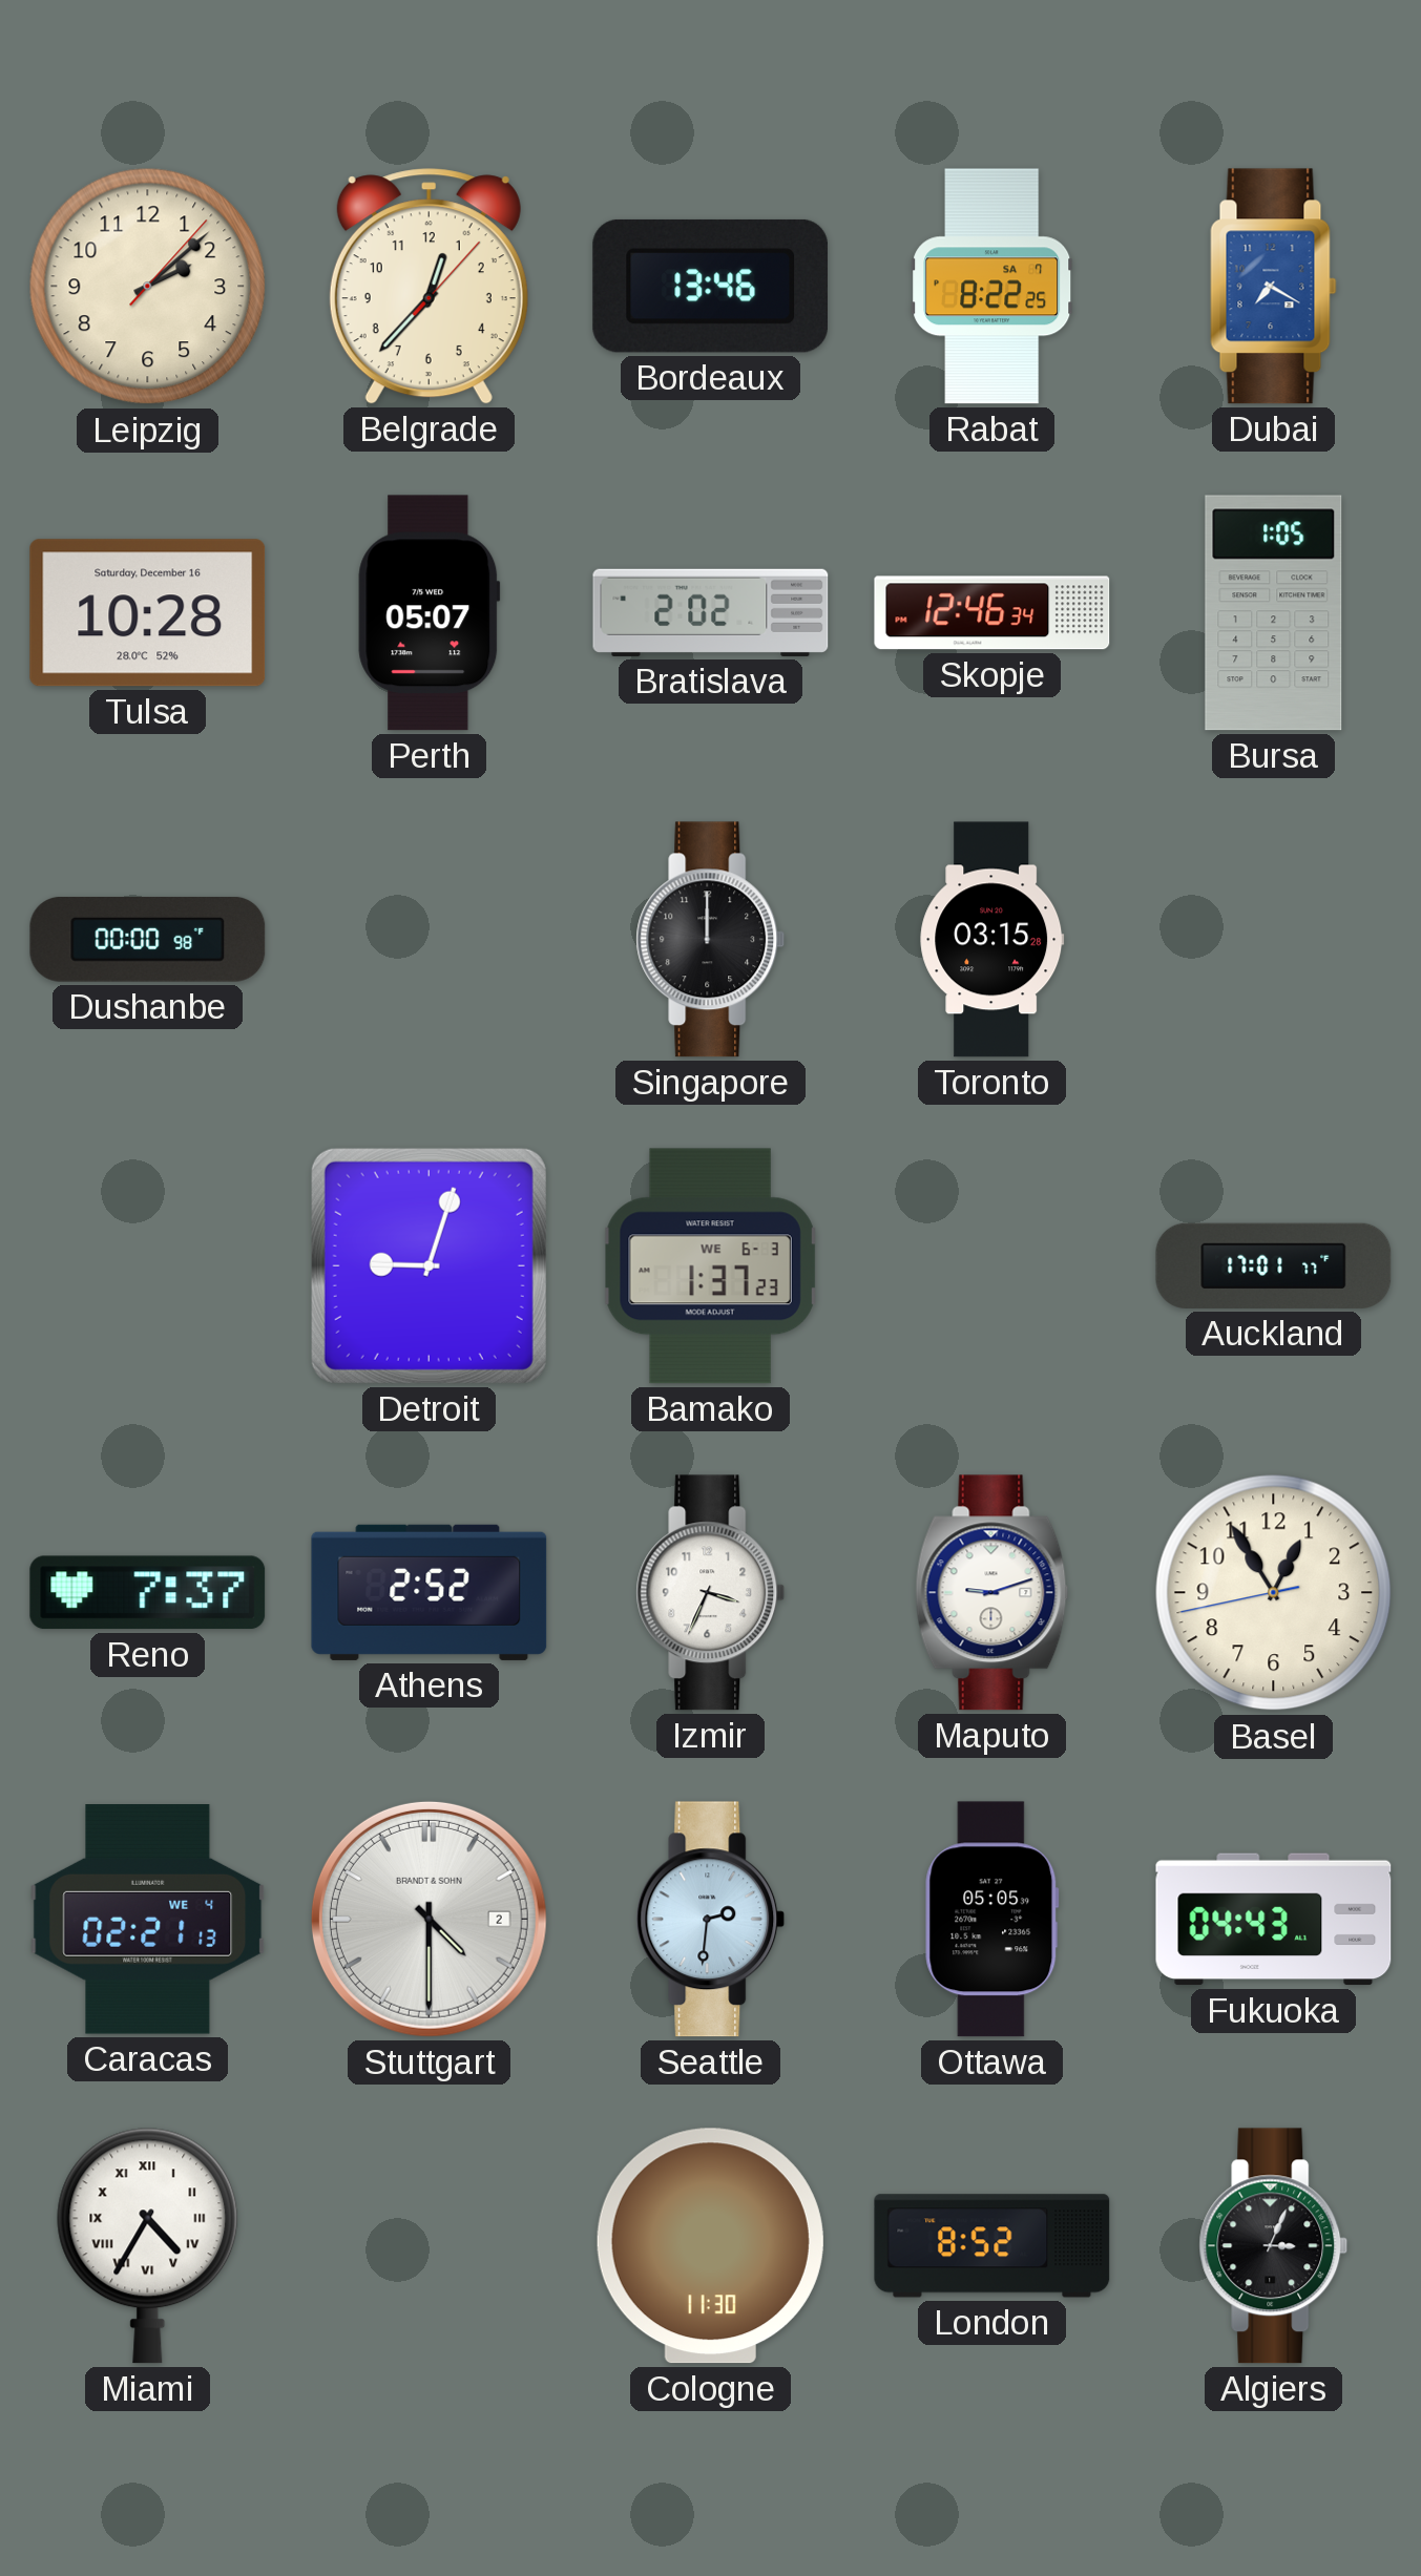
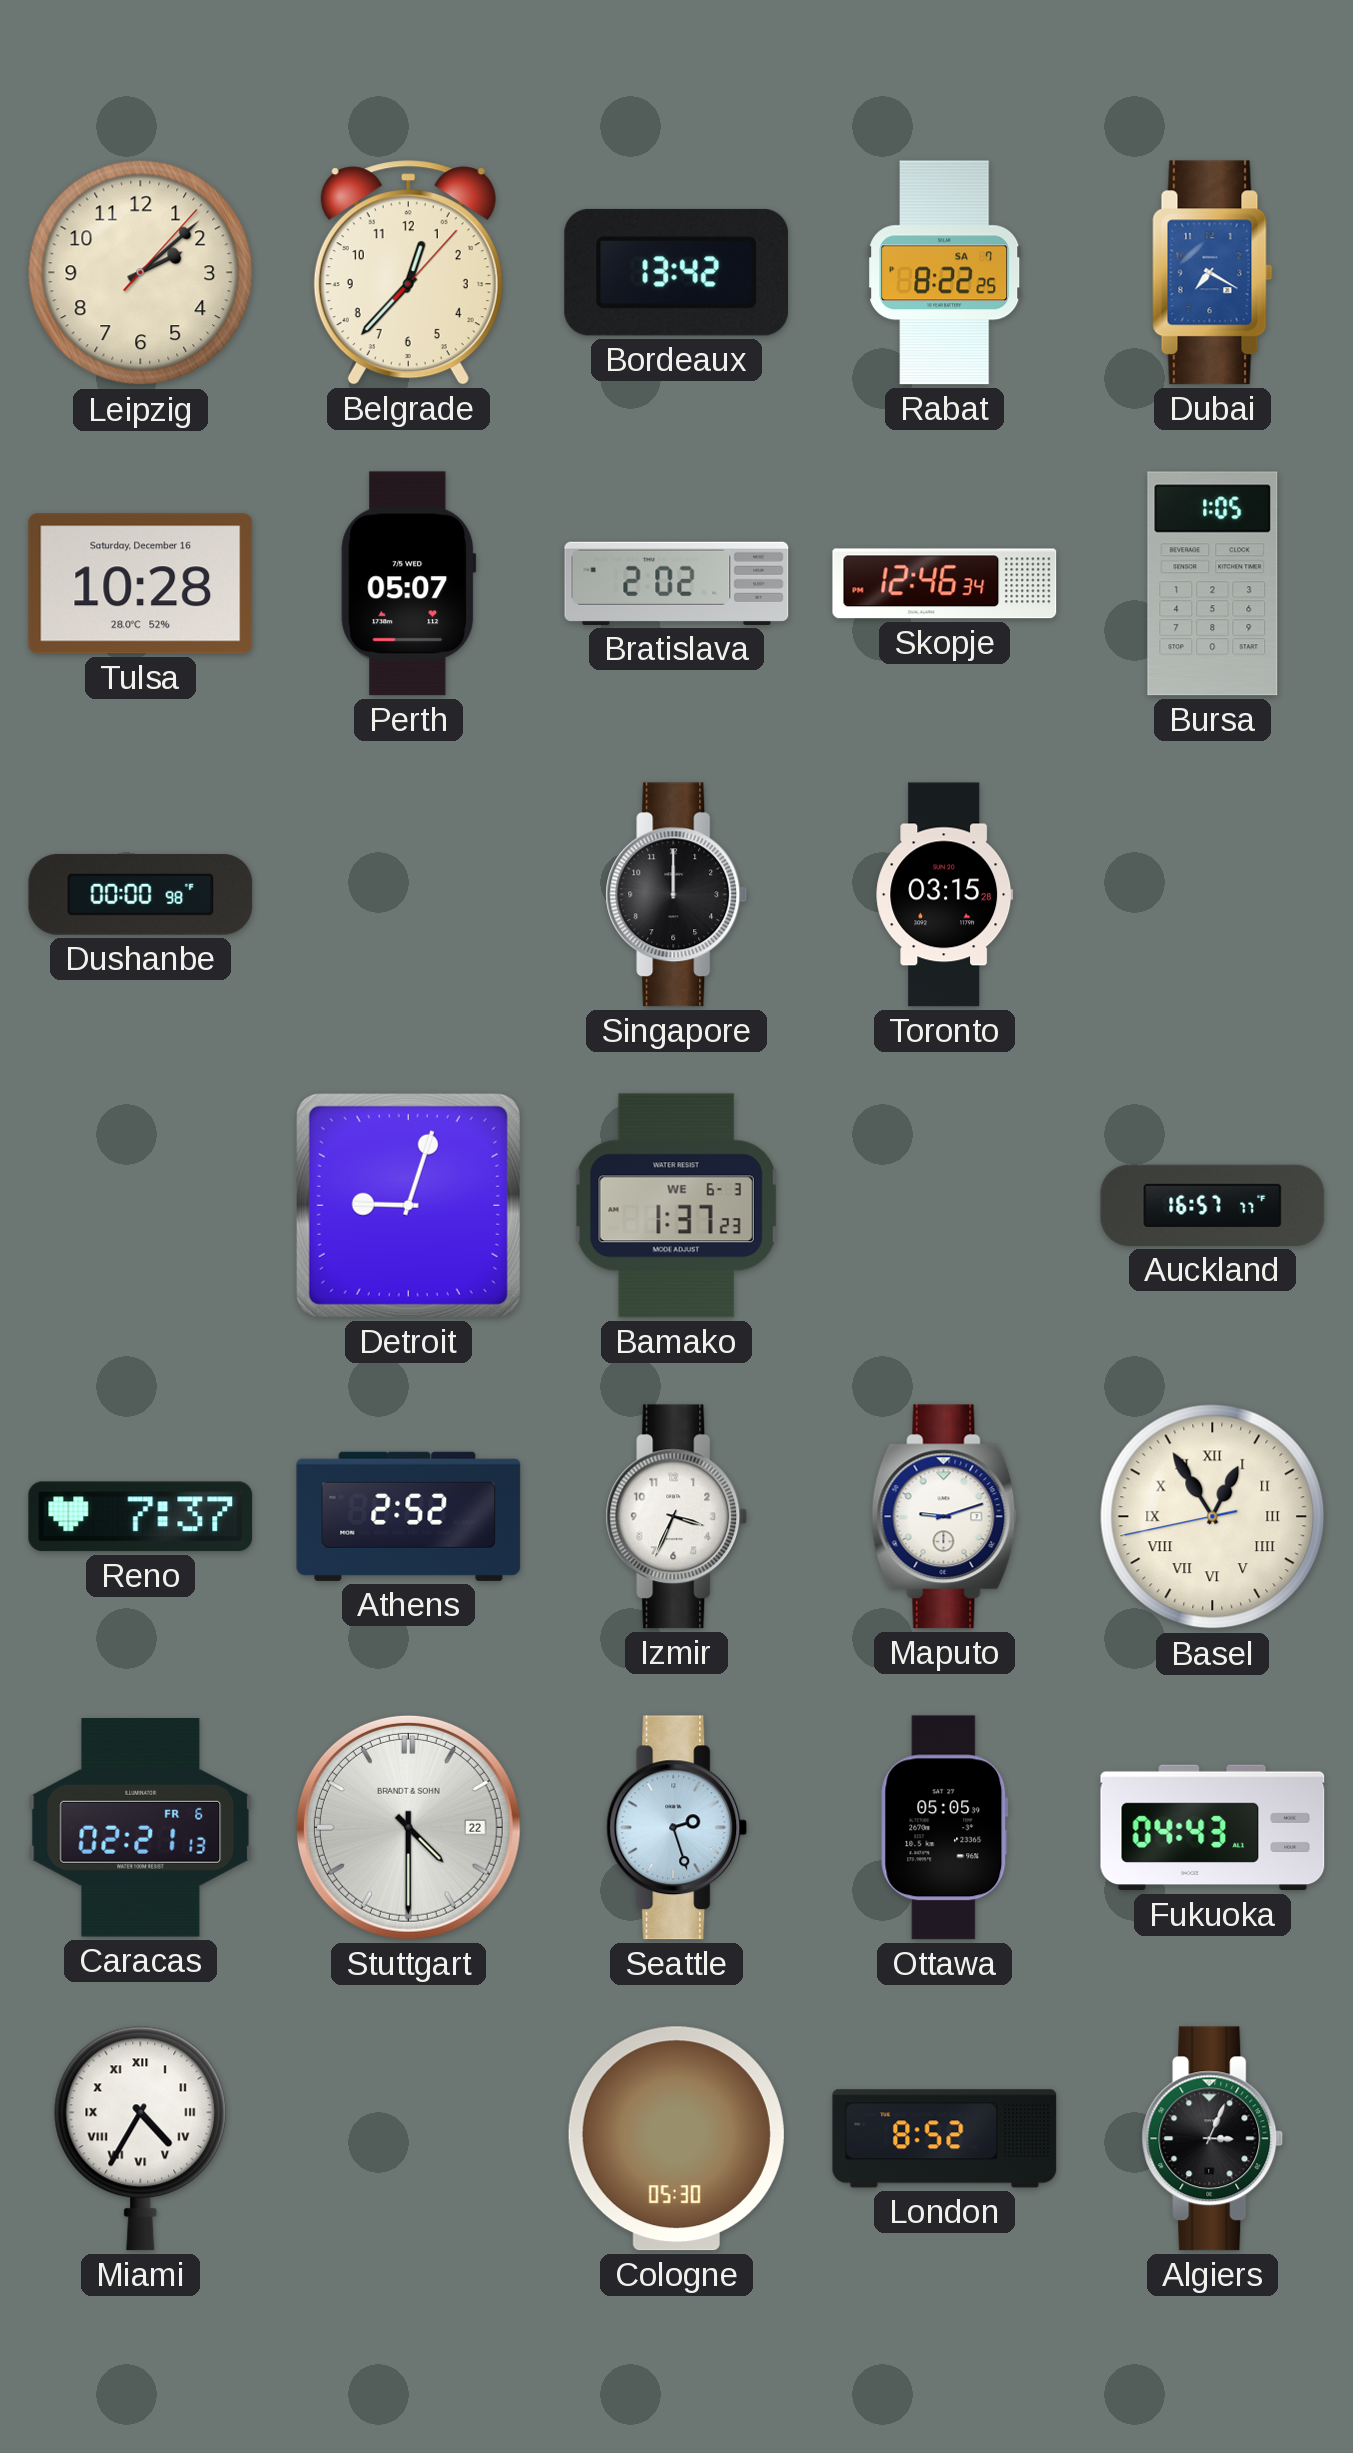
Bordeaux: 13:46 -> 13:42 (676, 272)
Auckland: 17:01 -> 16:57 (1213, 1205)
Basel numerals: Arabic -> Roman (1213, 1517)
Caracas date: WE 4 -> FR 6 (141, 1828)
Stuttgart date: 2 -> 22 (408, 1827)
Seattle: 2:31 -> 2:27 (677, 1828)
Cologne: 11:30 -> 05:30 (676, 2139)
